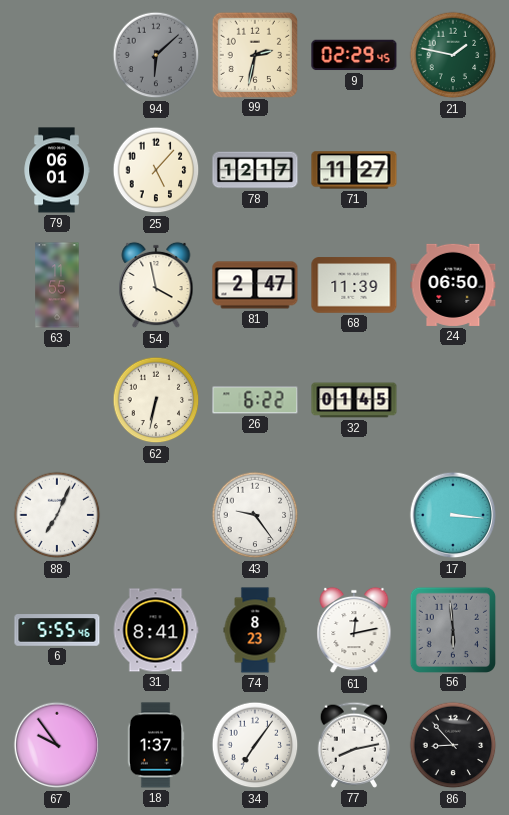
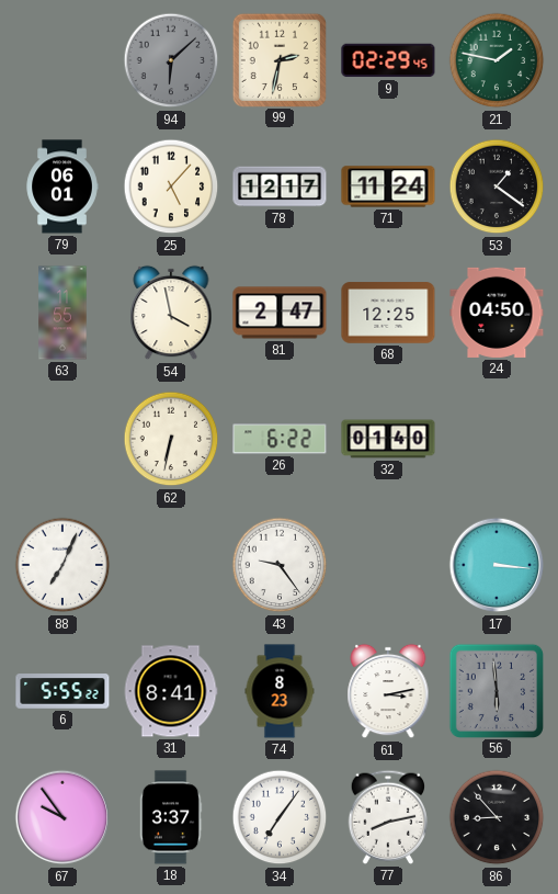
71: 11:27 -> 11:24 (388, 186)
53: none -> 1:21 (497, 186)
68: 11:39 -> 12:25 (388, 313)
24: 06:50 -> 04:50 (497, 313)
32: 01:45 -> 01:40 (388, 439)
6: 5:55:46 -> 5:55:22 (62, 691)
61: 12:13 -> 3:13 (388, 691)
18: 1:37 -> 3:37 (171, 817)
